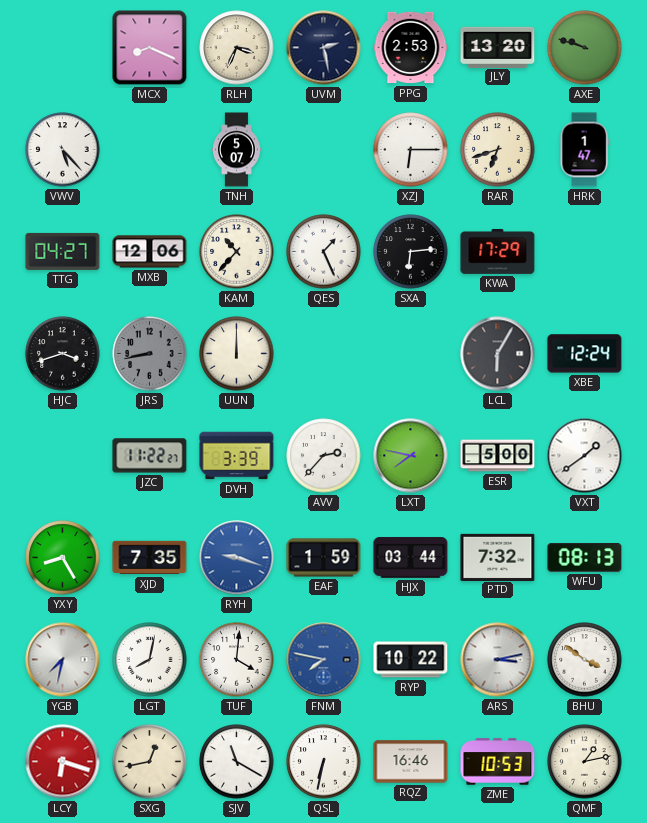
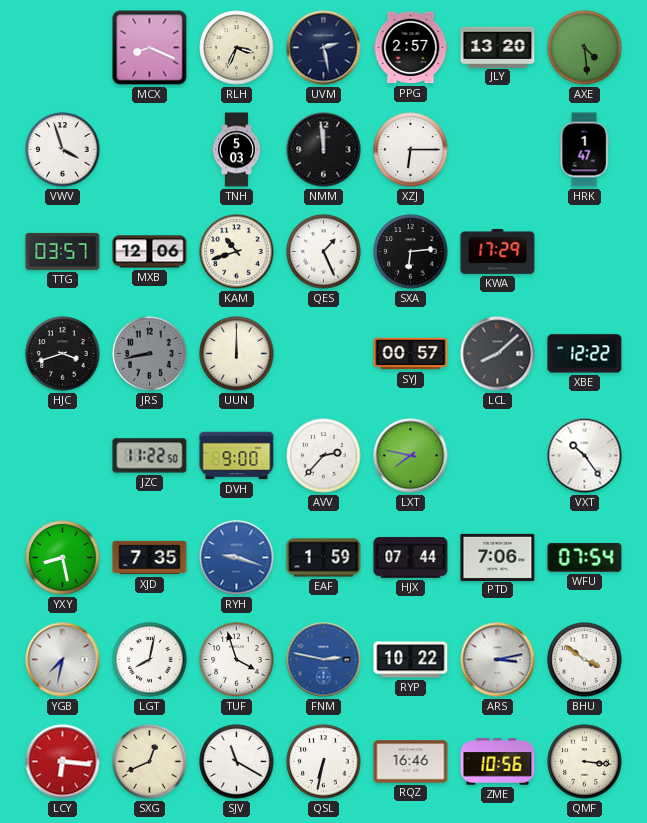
PPG: 2:53 -> 2:57 (411, 48)
AXE: 9:48 -> 4:29 (585, 48)
VWV: 5:23 -> 3:57 (63, 150)
TNH: 5:07 -> 5:03 (237, 150)
NMM: none -> 11:59 (324, 150)
RAR: 6:42 -> none (498, 150)
TTG: 04:27 -> 03:57 (63, 251)
KAM: 10:37 -> 10:42 (237, 252)
SYJ: none -> 00:57 (411, 354)
LCL: 6:05 -> 8:08 (498, 354)
XBE: 12:24 -> 12:22 (585, 354)
JZC: 11:22:27 -> 11:22:50 (150, 456)
DVH: 3:39 -> 9:00 (237, 456)
ESR: 5:00 -> none (498, 456)
VXT: 1:39 -> 10:24 (585, 456)
YXY: 8:25 -> 8:28 (63, 558)
HJX: 03:44 -> 07:44 (411, 558)
PTD: 7:32 -> 7:06 (498, 557)
WFU: 08:13 -> 07:54 (585, 558)
TUF: 4:01 -> 3:57 (237, 660)
FNM: 7:47 -> 2:47 (324, 660)
LCY: 6:18 -> 6:16 (63, 762)
SXG: 12:43 -> 12:41 (150, 762)
ZME: 10:53 -> 10:56 (498, 762)
QMF: 1:13 -> 3:16 (585, 762)
